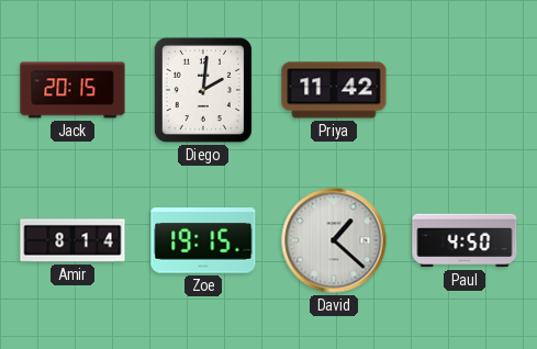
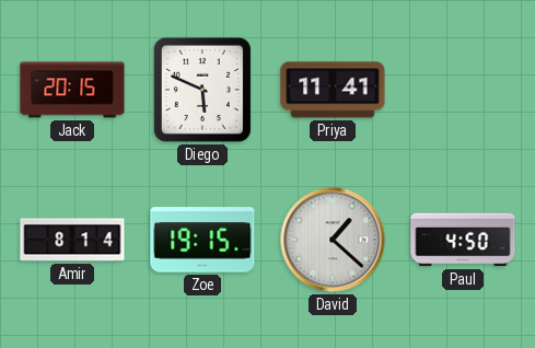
Diego: 2:01 -> 5:49 (202, 90)
Priya: 11:42 -> 11:41 (333, 90)
